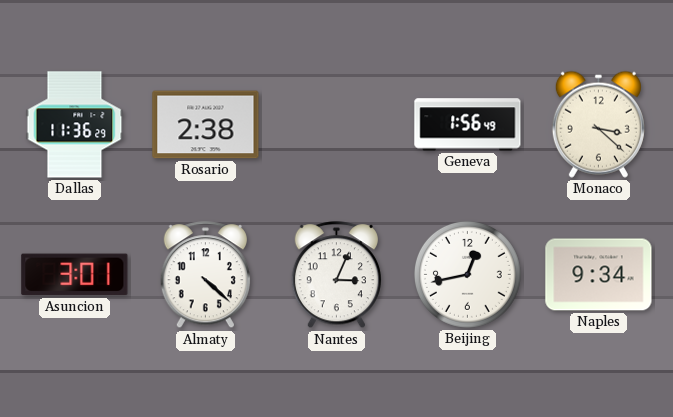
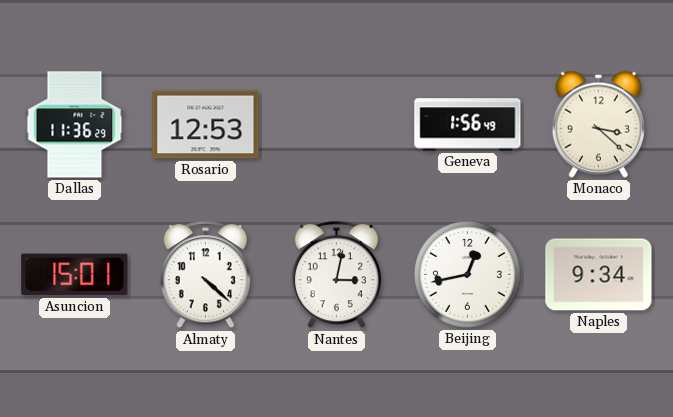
Rosario: 2:38 -> 12:53 (206, 125)
Asuncion: 3:01 -> 15:01 (75, 275)
Nantes: 3:04 -> 3:02 (336, 275)
